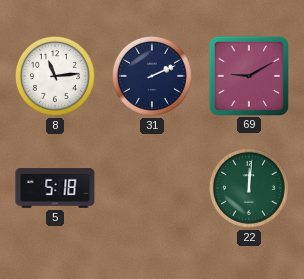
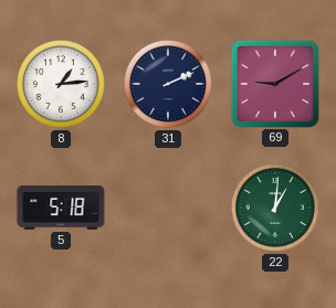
8: 11:14 -> 1:14 (61, 84)
22: 12:01 -> 1:01 (275, 208)
